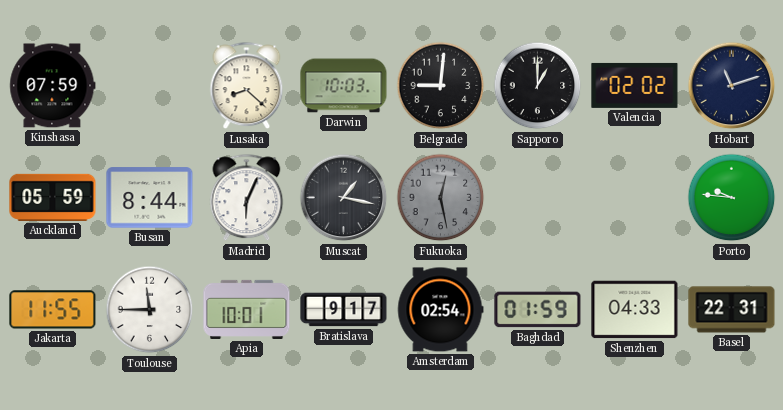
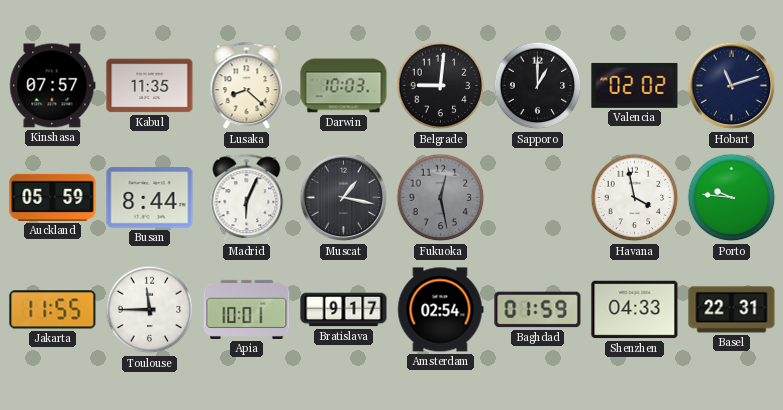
Kinshasa: 07:59 -> 07:57 (53, 86)
Kabul: none -> 11:35 (150, 86)
Havana: none -> 3:58 (635, 198)
